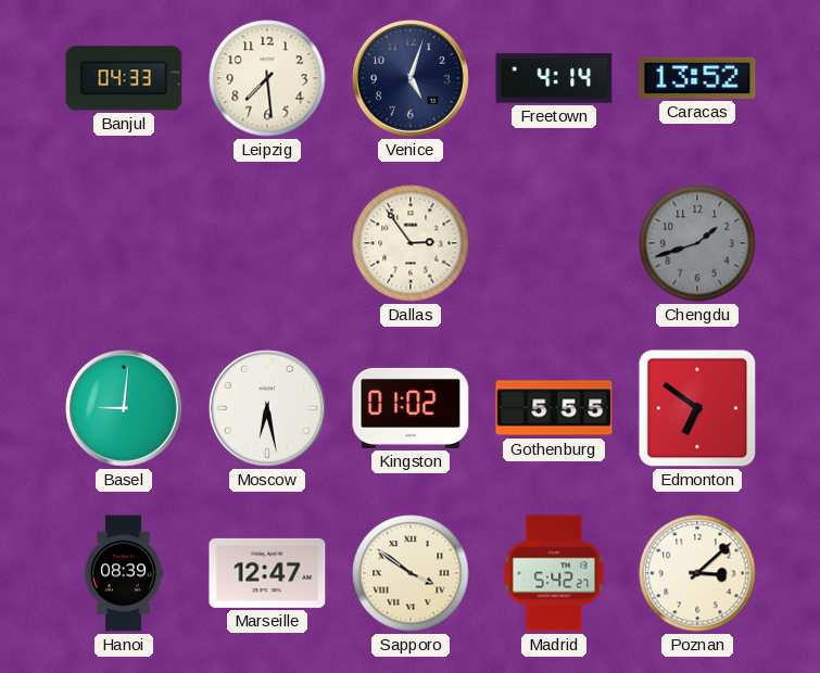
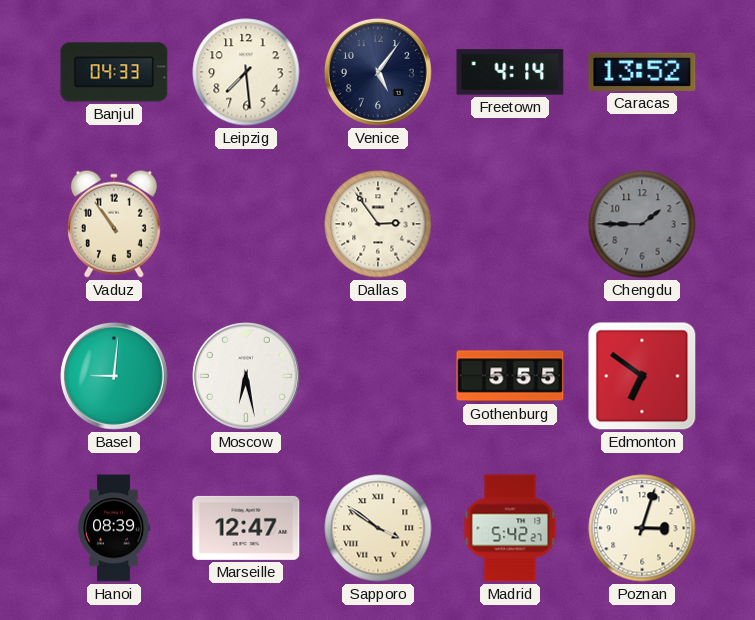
Venice: 5:03 -> 5:06 (378, 72)
Vaduz: none -> 10:54 (114, 224)
Chengdu: 1:42 -> 1:45 (642, 224)
Kingston: 01:02 -> none (411, 408)
Poznan: 3:08 -> 3:03 (642, 528)
